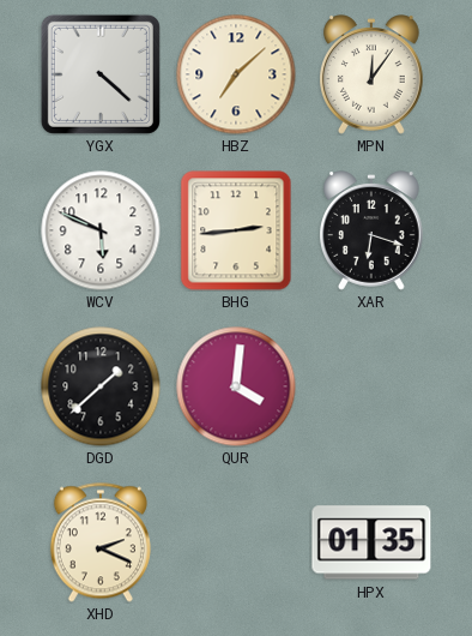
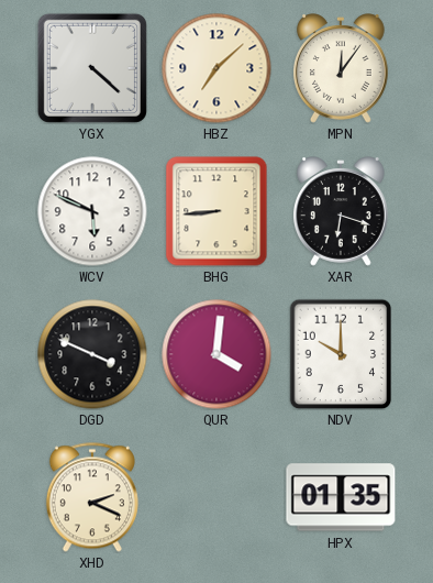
BHG: 2:44 -> 8:44 (216, 211)
DGD: 1:38 -> 3:49 (92, 354)
NDV: none -> 10:00 (341, 354)
